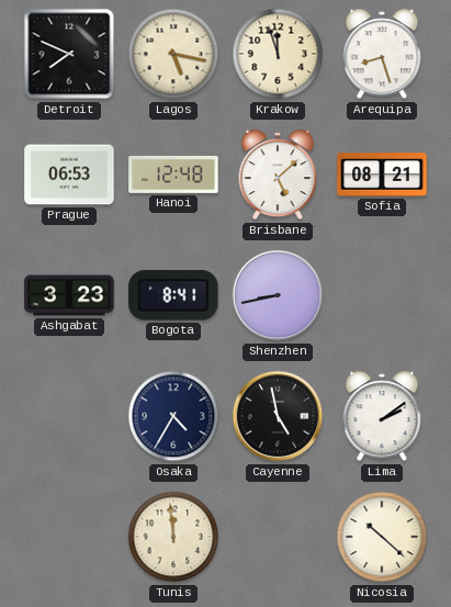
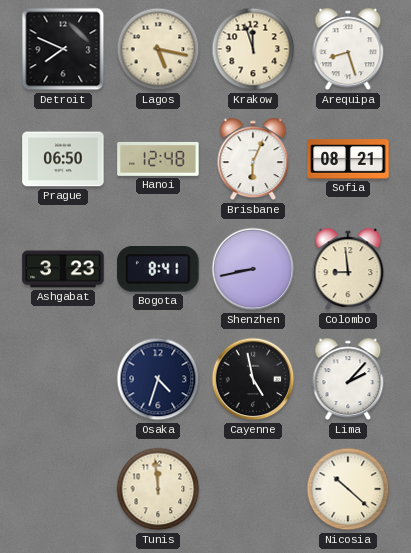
Prague: 06:53 -> 06:50 (63, 159)
Brisbane: 5:08 -> 6:04 (253, 159)
Colombo: none -> 8:59 (348, 269)
Osaka: 4:35 -> 4:33 (158, 379)
Lima: 2:09 -> 2:07 (348, 379)
